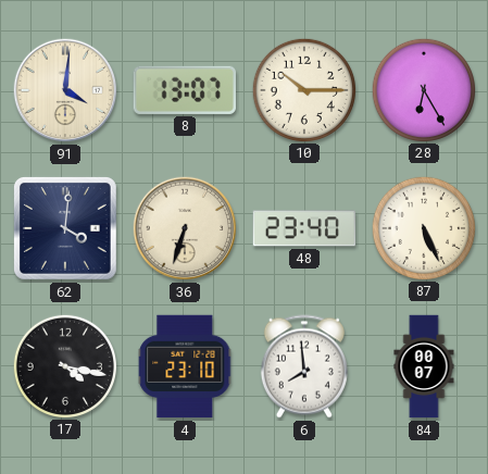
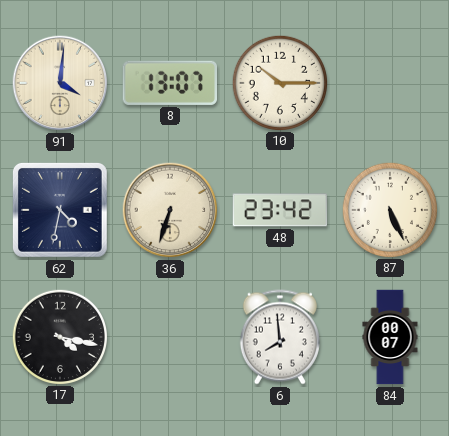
28: 6:25 -> none (423, 89)
62: 4:01 -> 4:32 (60, 210)
48: 23:40 -> 23:42 (280, 210)
4: 23:10 -> none (186, 366)
